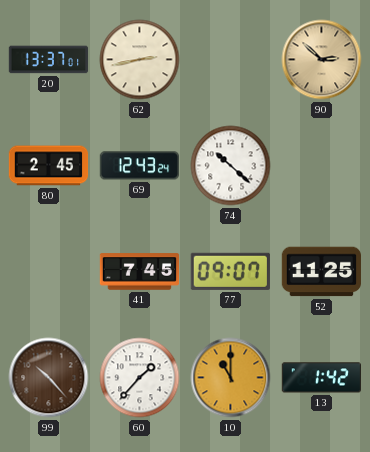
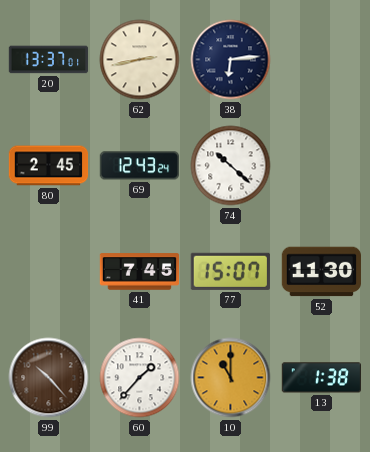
38: none -> 6:14 (231, 60)
90: 2:52 -> none (322, 60)
77: 09:07 -> 15:07 (230, 271)
52: 11:25 -> 11:30 (322, 272)
13: 1:42 -> 1:38 (321, 378)
